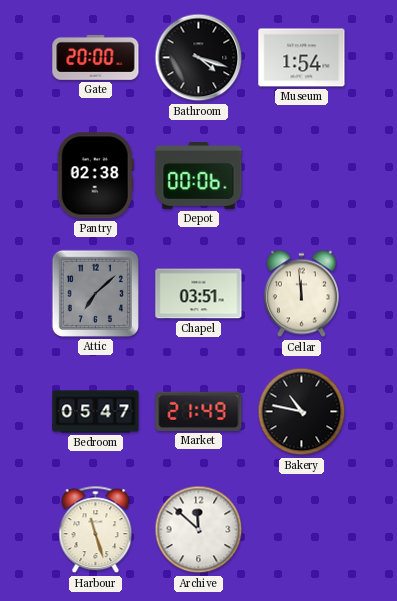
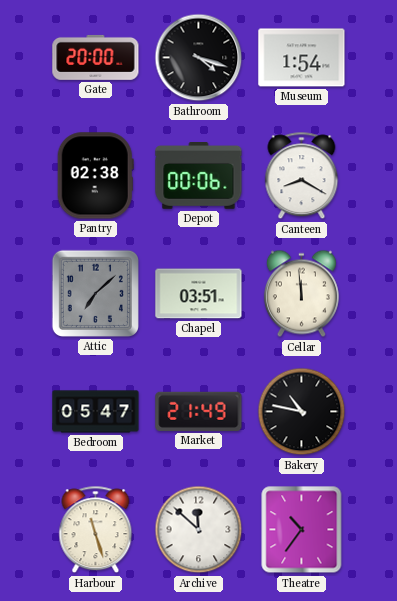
Canteen: none -> 8:20 (302, 176)
Theatre: none -> 10:36 (302, 530)
